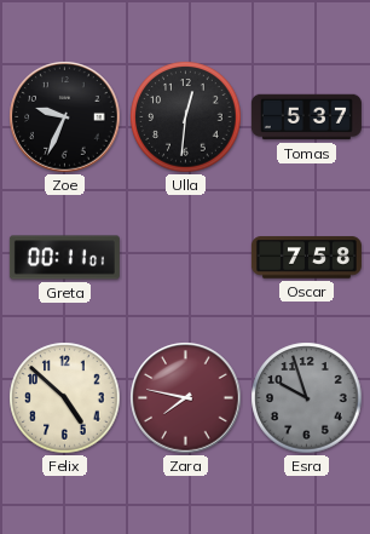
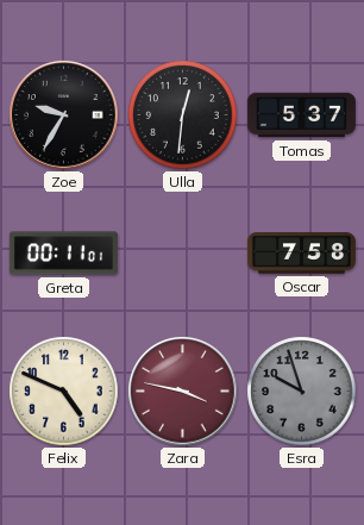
Zoe: 9:34 -> 9:35 (64, 115)
Felix: 4:52 -> 4:49 (64, 392)
Zara: 7:47 -> 3:47 (183, 392)
